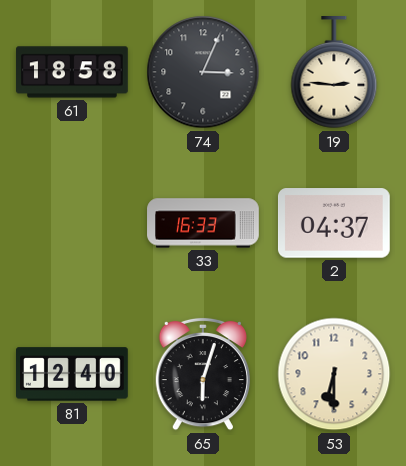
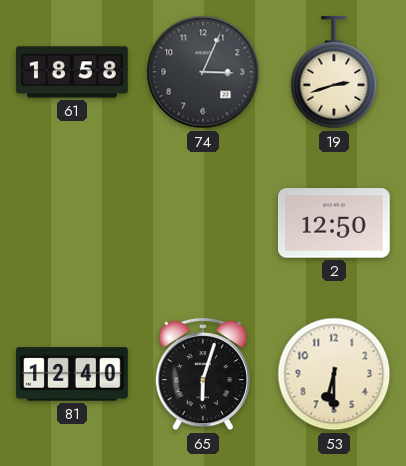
19: 2:46 -> 2:42 (334, 73)
33: 16:33 -> none (203, 223)
2: 04:37 -> 12:50 (334, 223)
